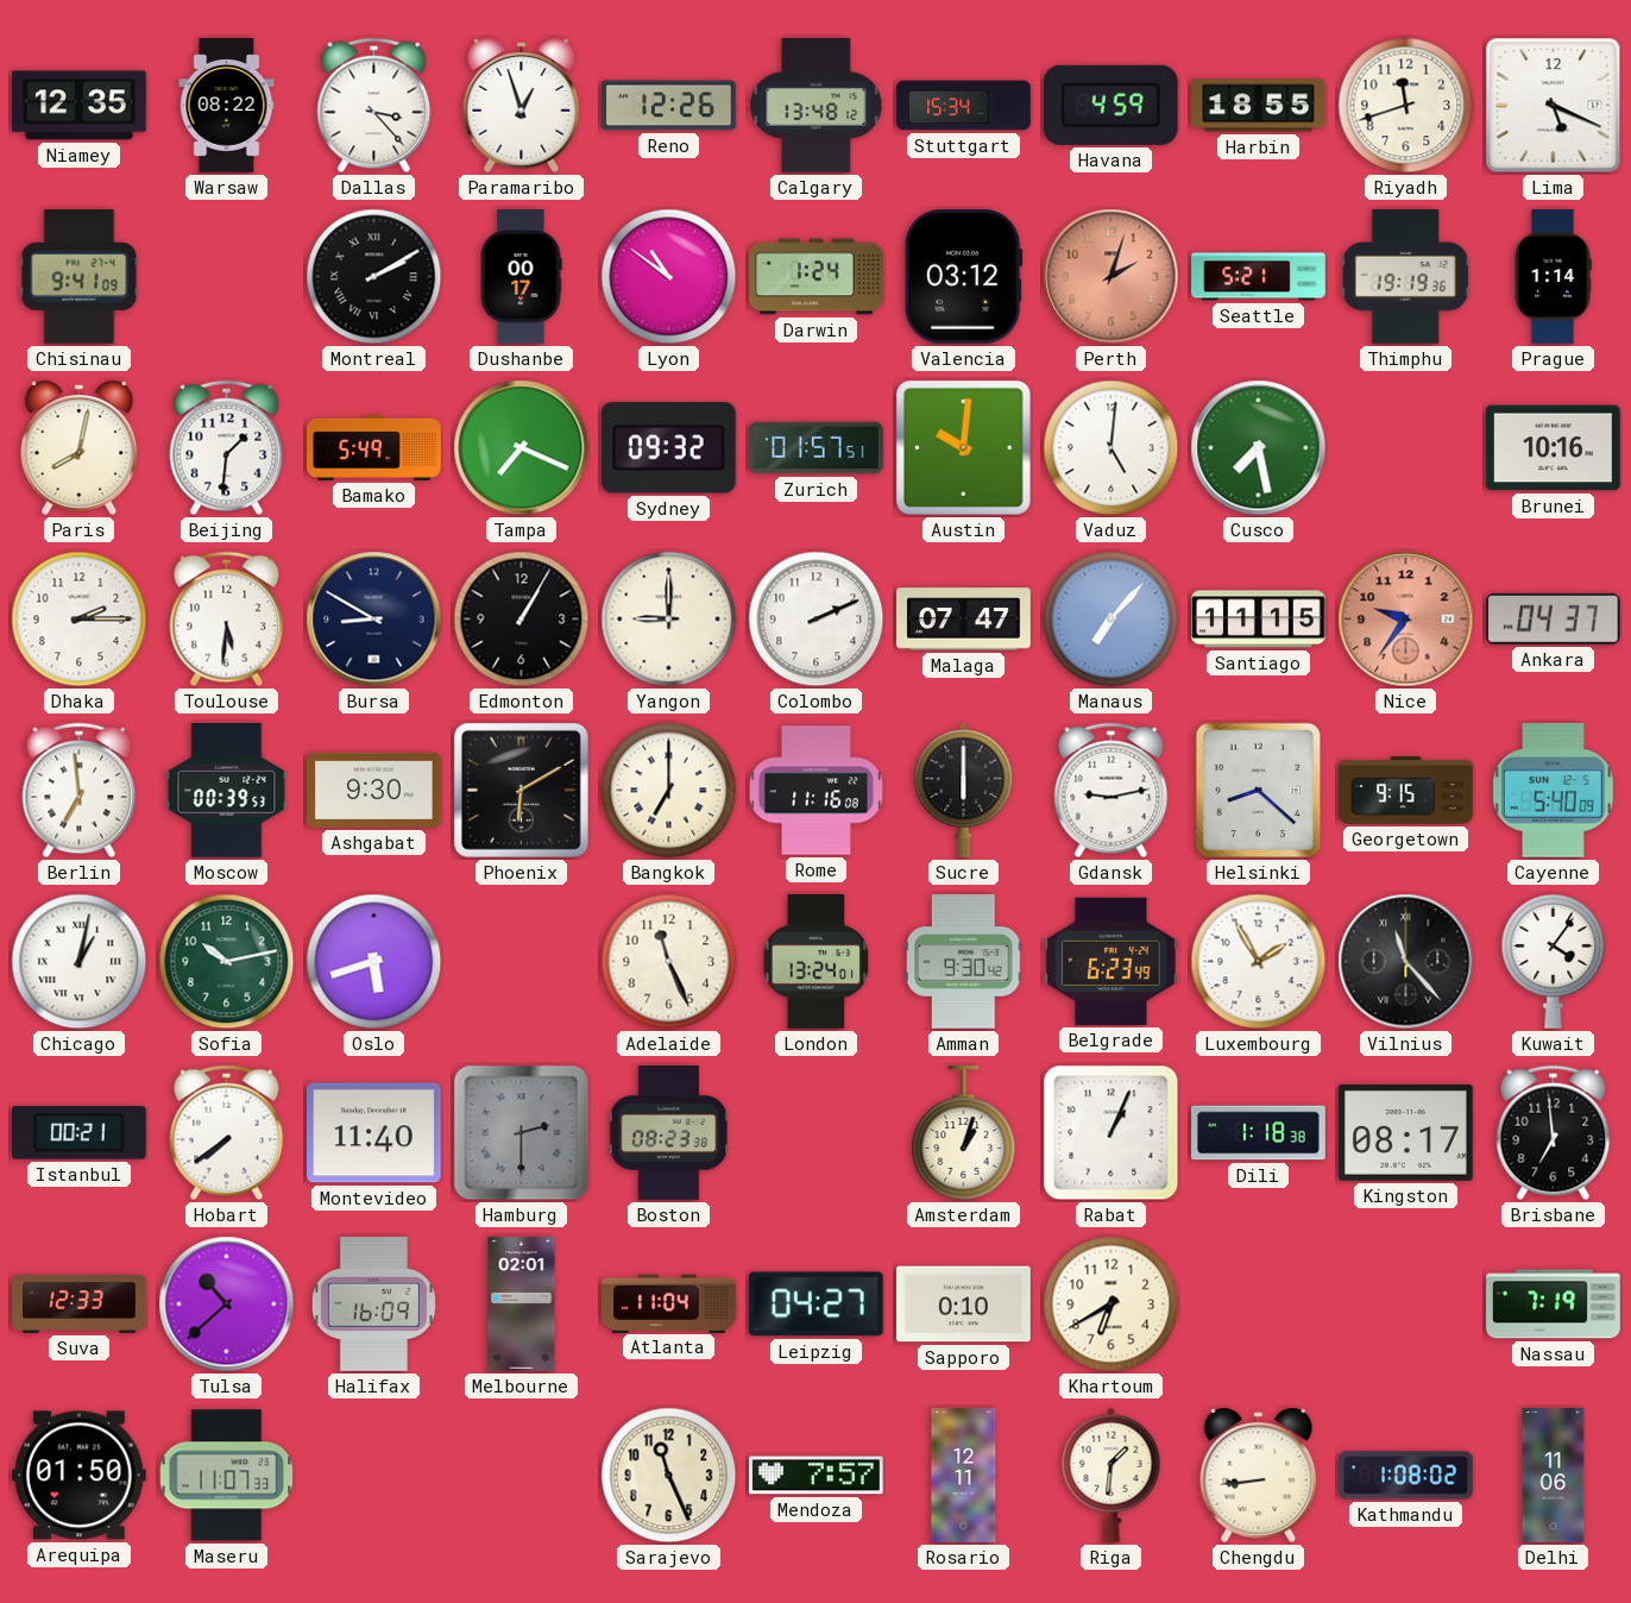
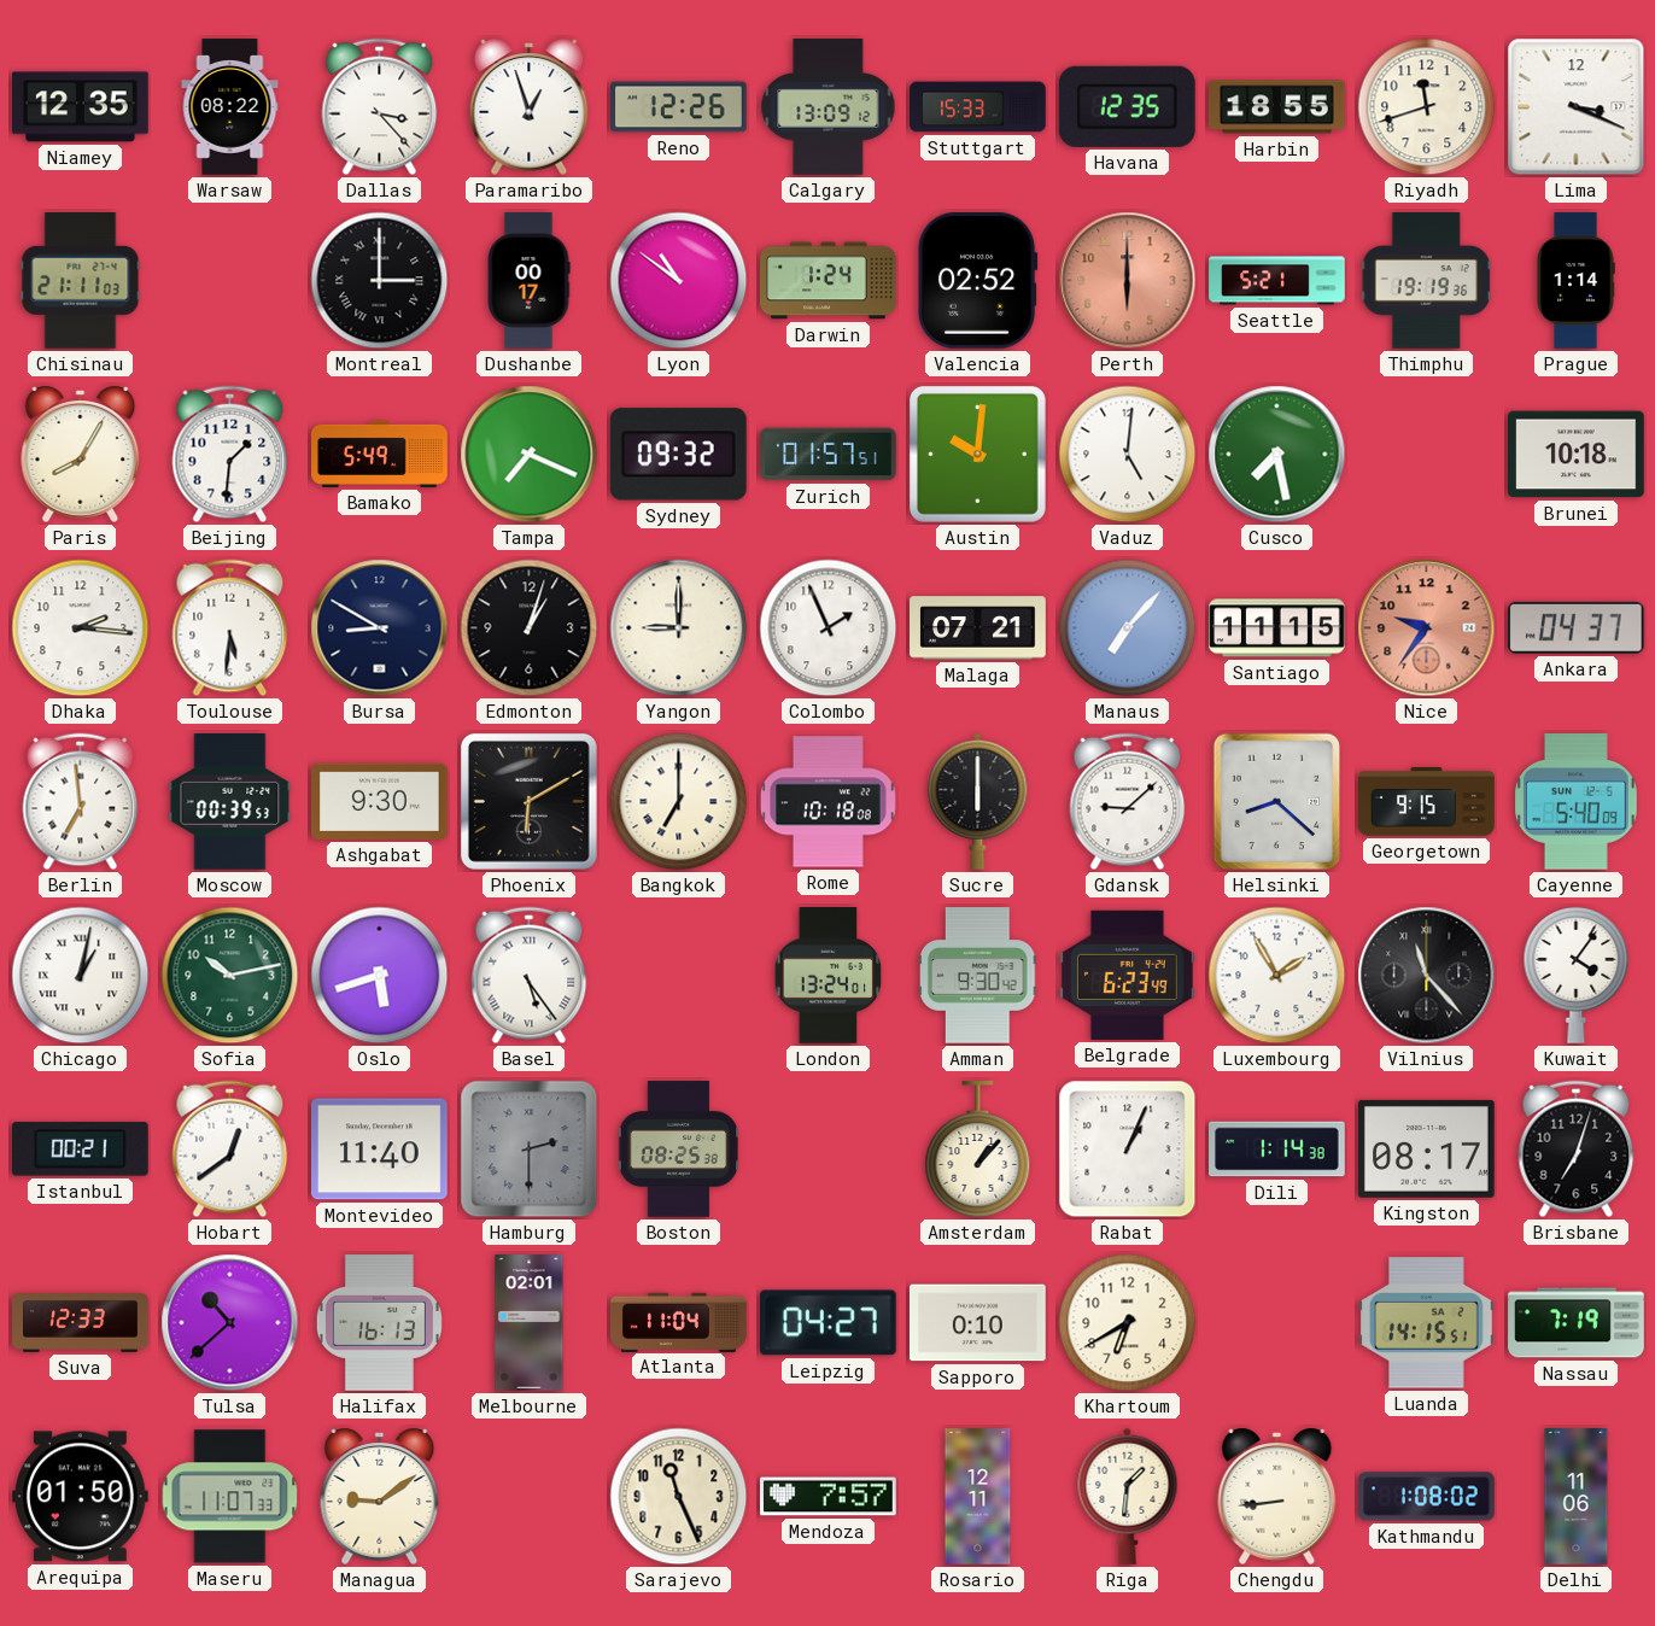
Calgary: 13:48 -> 13:09 (829, 107)
Stuttgart: 15:34 -> 15:33 (978, 107)
Havana: 4:59 -> 12:35 (1127, 106)
Lima: 5:19 -> 3:19 (1577, 107)
Chisinau: 9:41 -> 21:11 (81, 281)
Montreal: 2:10 -> 3:00 (380, 281)
Valencia: 03:12 -> 02:52 (977, 280)
Perth: 2:03 -> 6:00 (1128, 281)
Paris: 8:02 -> 8:05 (81, 454)
Brunei: 10:16 -> 10:18 (1577, 455)
Dhaka: 2:15 -> 2:16 (81, 628)
Edmonton: 1:05 -> 1:03 (530, 628)
Colombo: 2:11 -> 1:56 (829, 628)
Malaga: 07:47 -> 07:21 (978, 628)
Rome: 11:16 -> 10:18 (827, 802)
Gdansk: 9:13 -> 9:08 (1128, 802)
Basel: none -> 5:24 (530, 976)
Adelaide: 11:26 -> none (669, 962)
Hobart: 7:39 -> 12:39 (230, 1150)
Boston: 08:23 -> 08:25 (679, 1150)
Amsterdam: 1:03 -> 1:07 (978, 1150)
Dili: 1:18 -> 1:14 (1277, 1150)
Brisbane: 6:59 -> 7:03 (1577, 1150)
Halifax: 16:09 -> 16:13 (379, 1323)
Luanda: none -> 14:15 (1427, 1323)
Managua: none -> 9:09 (380, 1496)
